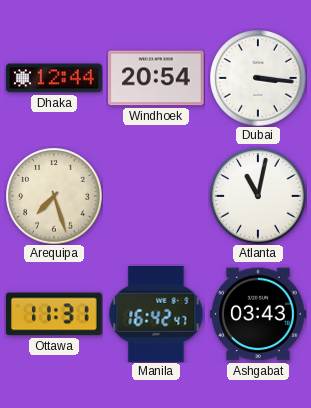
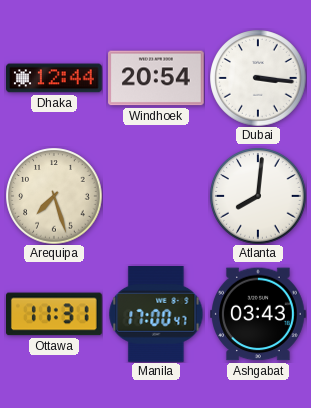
Atlanta: 11:02 -> 8:01 (258, 196)
Manila: 16:42 -> 17:00 (156, 315)
